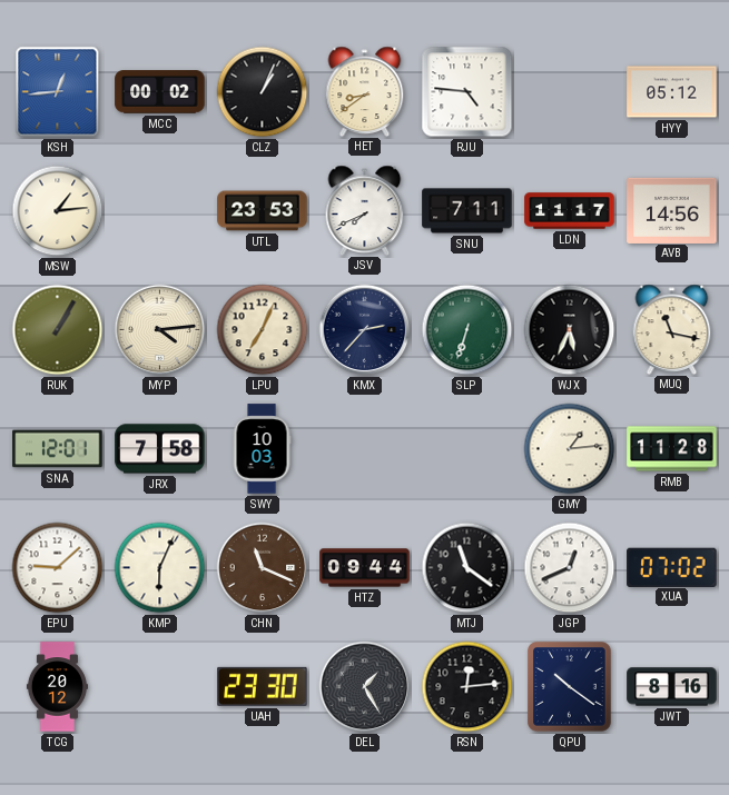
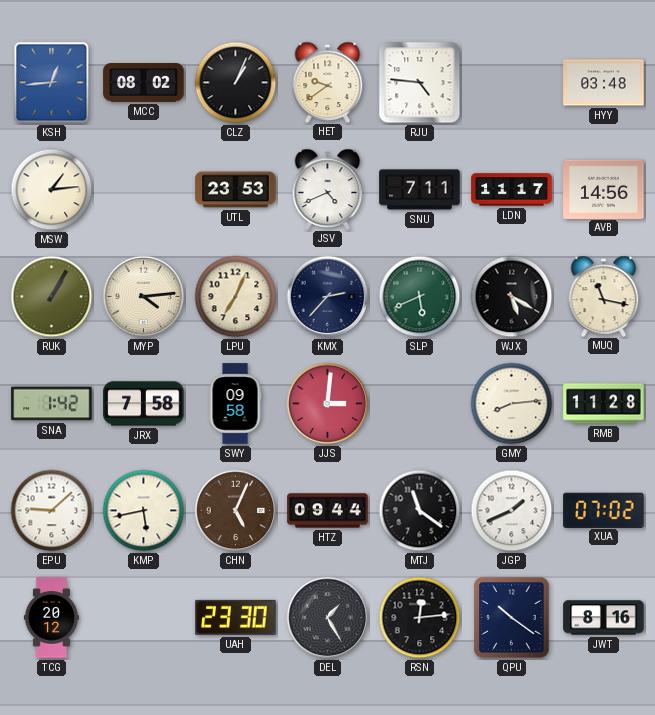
MCC: 00:02 -> 08:02 (144, 83)
HET: 8:39 -> 9:39 (328, 82)
HYY: 05:12 -> 03:48 (604, 83)
JSV: 7:41 -> 4:41 (328, 189)
SLP: 6:33 -> 5:41 (420, 297)
WJX: 5:34 -> 5:20 (512, 297)
SNA: 12:01 -> 1:42 (52, 404)
SWY: 10:03 -> 09:58 (235, 404)
JJS: none -> 3:01 (328, 404)
GMY: 1:14 -> 8:14 (512, 404)
KMP: 6:04 -> 5:43 (144, 511)
CHN: 11:19 -> 5:04 (236, 511)
JGP: 12:41 -> 1:41 (512, 511)
